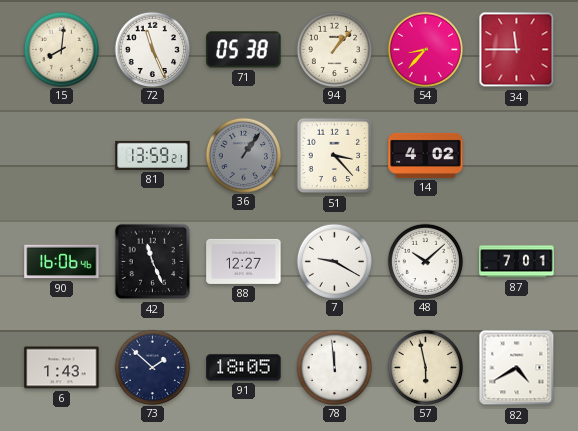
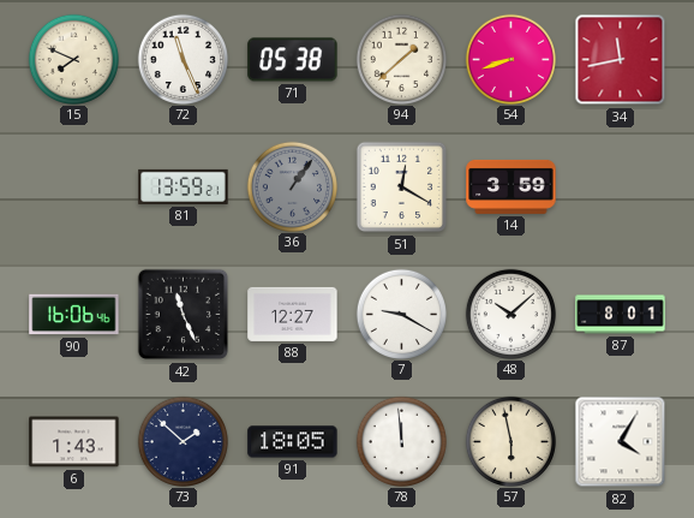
15: 8:01 -> 7:49 (73, 59)
94: 1:07 -> 1:38 (401, 59)
54: 8:37 -> 8:42 (510, 59)
34: 11:45 -> 11:43 (621, 60)
51: 3:23 -> 12:20 (402, 187)
14: 4:02 -> 3:59 (511, 186)
87: 7:01 -> 8:01 (621, 315)
82: 4:40 -> 4:05 (621, 442)
